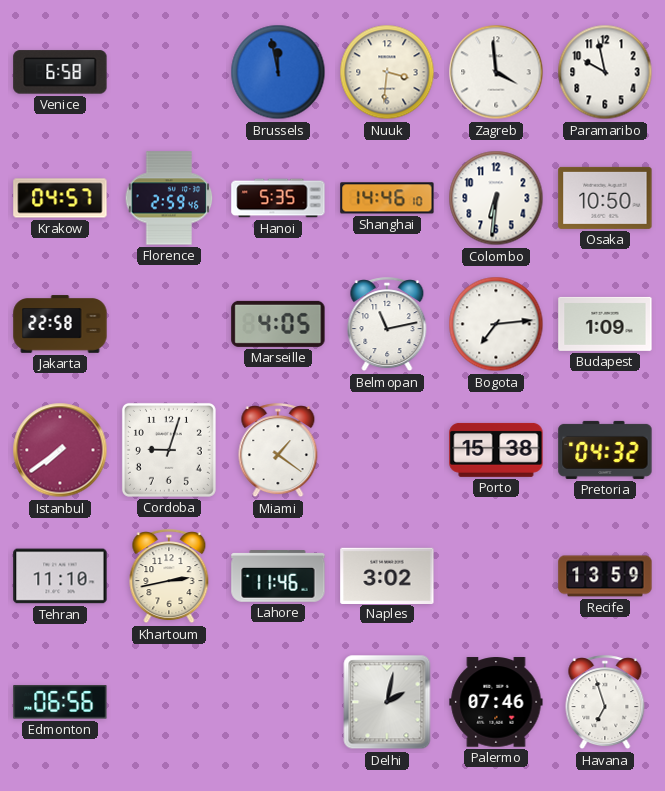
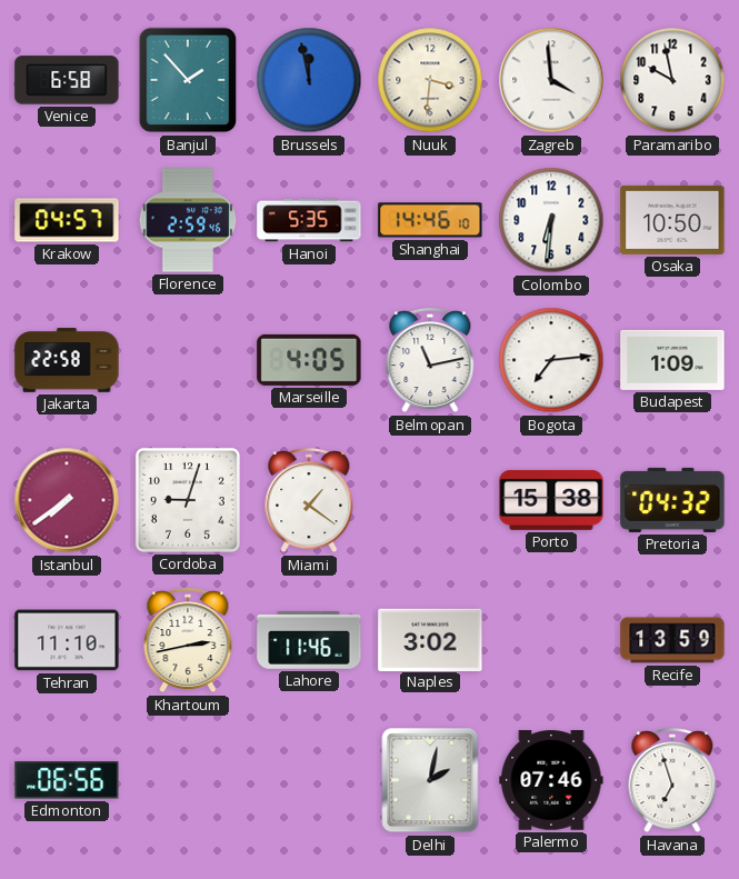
Banjul: none -> 1:53 (188, 80)
